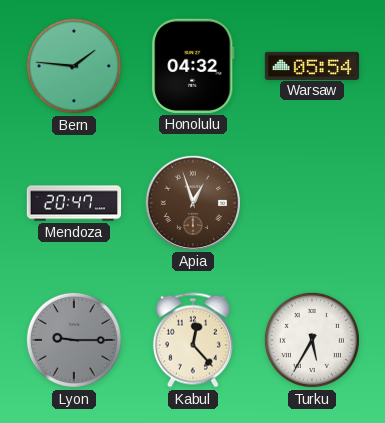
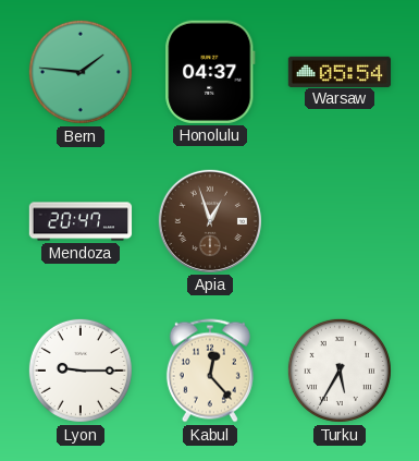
Honolulu: 04:32 -> 04:37 (210, 72)
Lyon dial: grey -> white (81, 371)
